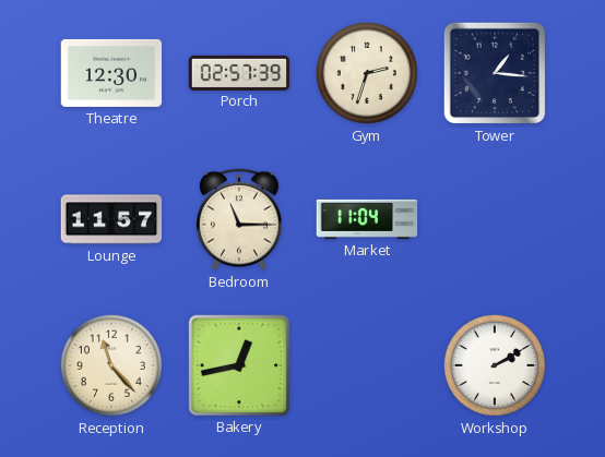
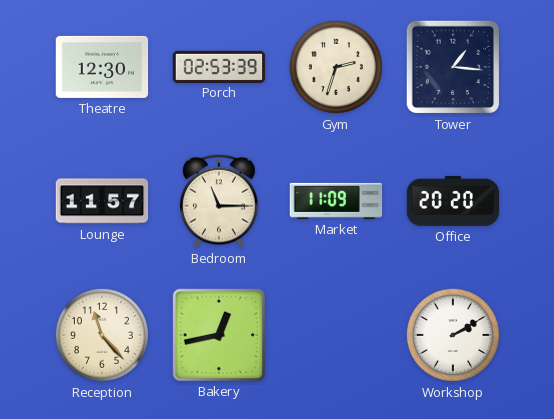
Porch: 02:57 -> 02:53 (219, 66)
Market: 11:04 -> 11:09 (336, 201)
Office: none -> 20:20 (453, 201)
